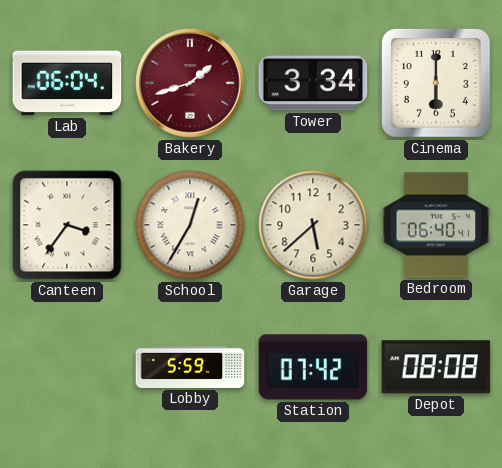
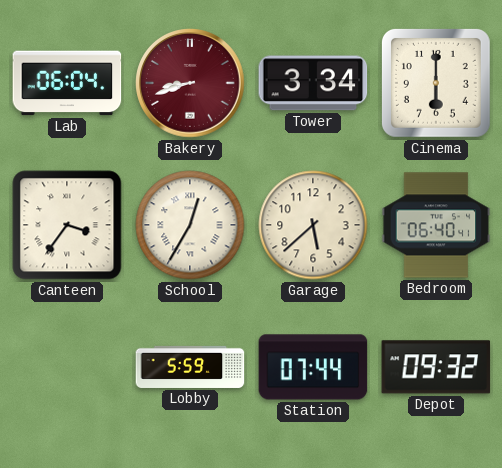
Bakery: 1:42 -> 8:42 (190, 83)
Station: 07:42 -> 07:44 (313, 367)
Depot: 08:08 -> 09:32 (436, 367)
